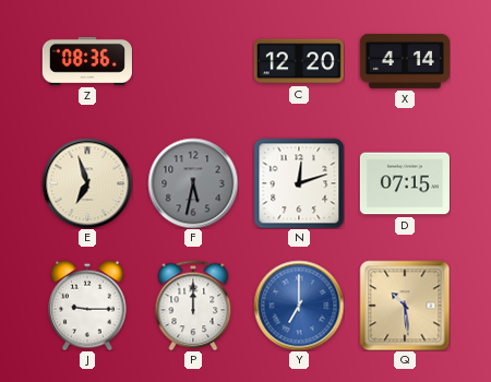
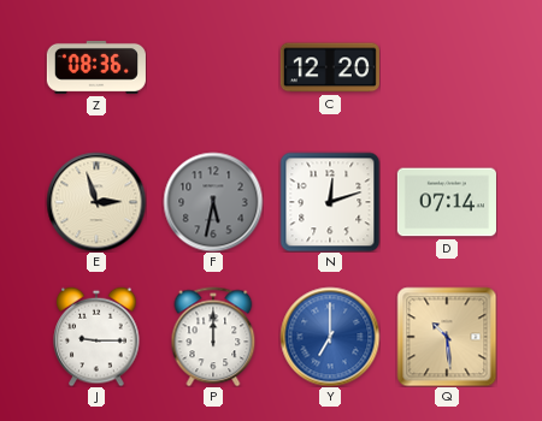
X: 4:14 -> none (405, 61)
E: 6:57 -> 2:57 (96, 202)
D: 07:15 -> 07:14 (447, 202)
